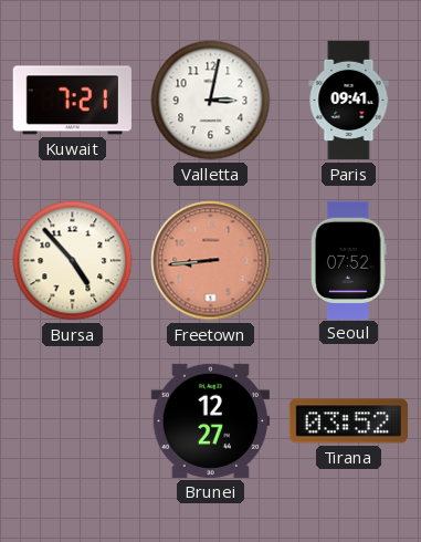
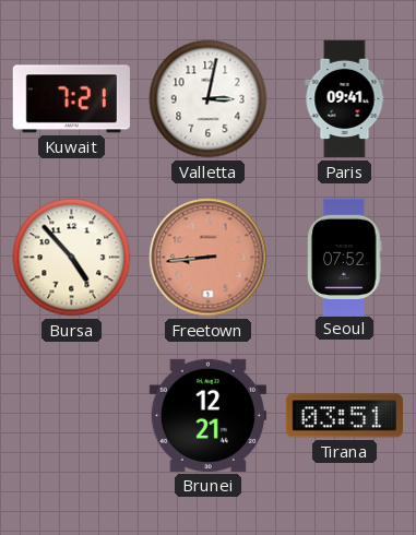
Brunei: 12:27 -> 12:21 (207, 415)
Tirana: 03:52 -> 03:51 (344, 416)
